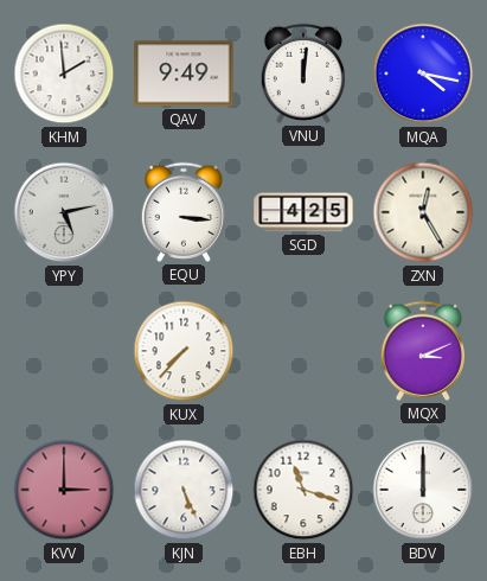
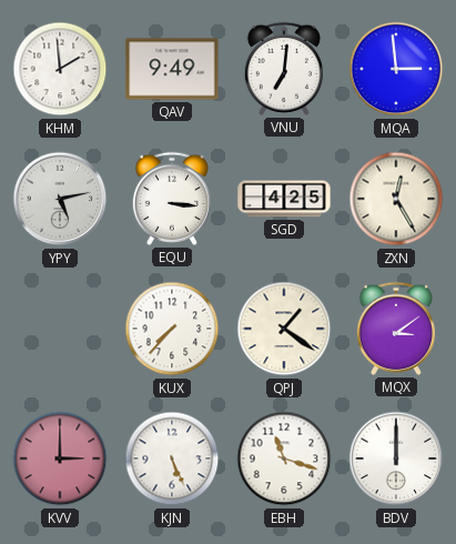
VNU: 12:01 -> 7:01 (284, 69)
MQA: 4:17 -> 2:59 (396, 69)
QPJ: none -> 1:21 (284, 329)
MQX: 3:11 -> 3:09 (396, 329)
